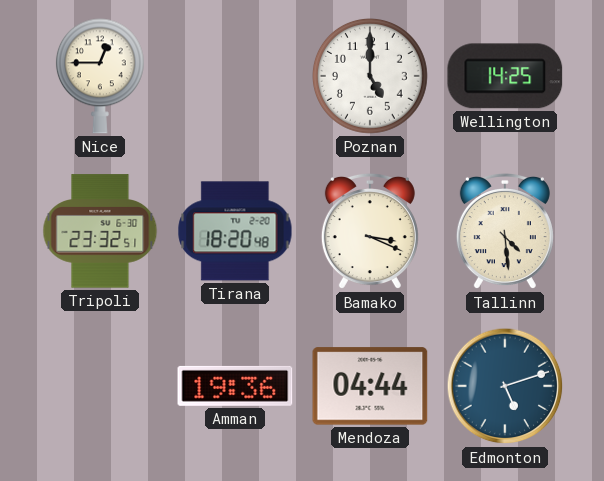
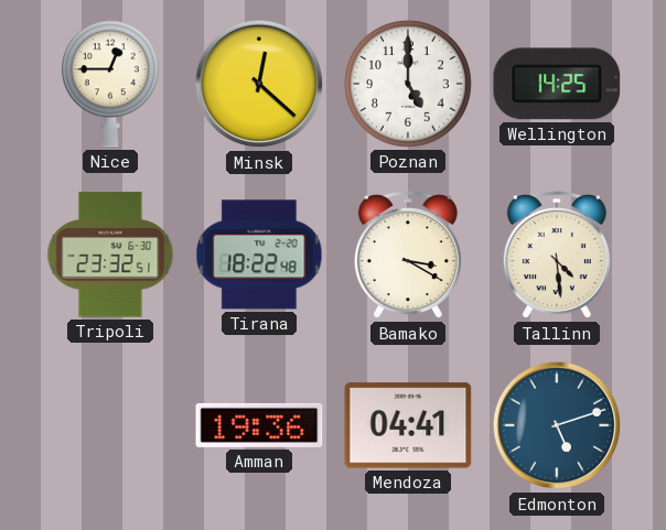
Minsk: none -> 12:22 (259, 84)
Tirana: 18:20 -> 18:22 (259, 255)
Bamako: 3:19 -> 3:20 (408, 255)
Mendoza: 04:44 -> 04:41 (408, 425)
